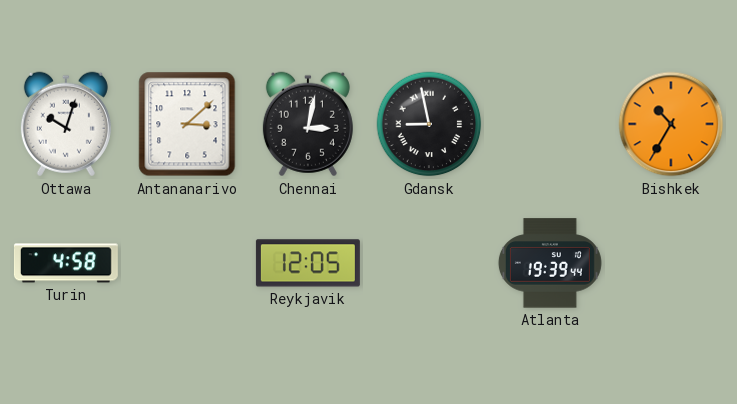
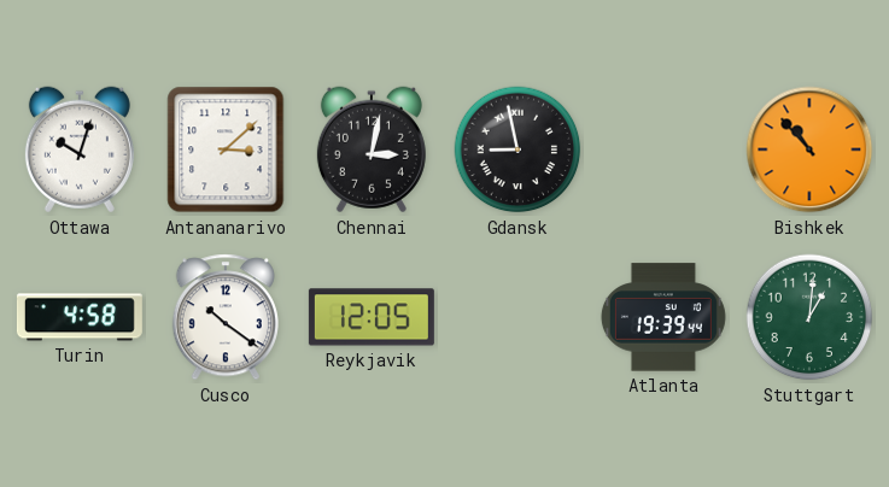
Bishkek: 10:35 -> 10:53 (809, 149)
Cusco: none -> 10:21 (224, 317)
Stuttgart: none -> 1:01 (809, 317)
